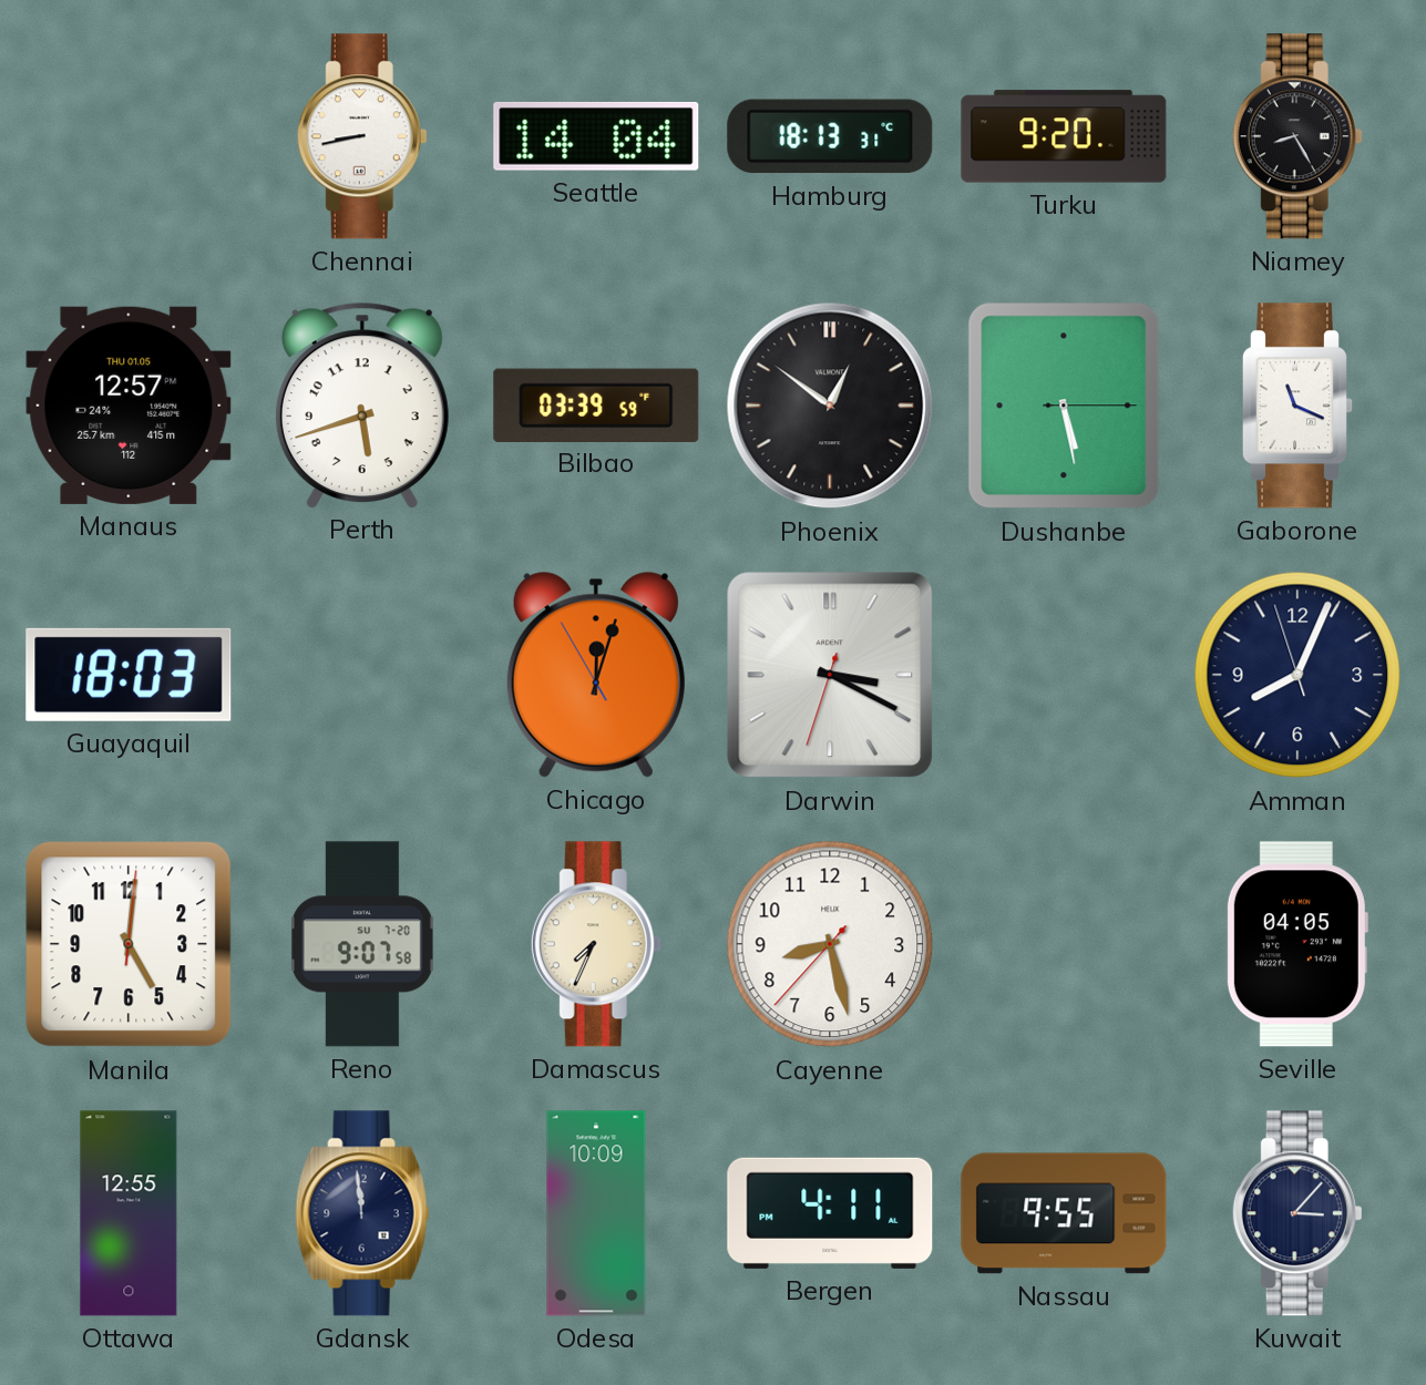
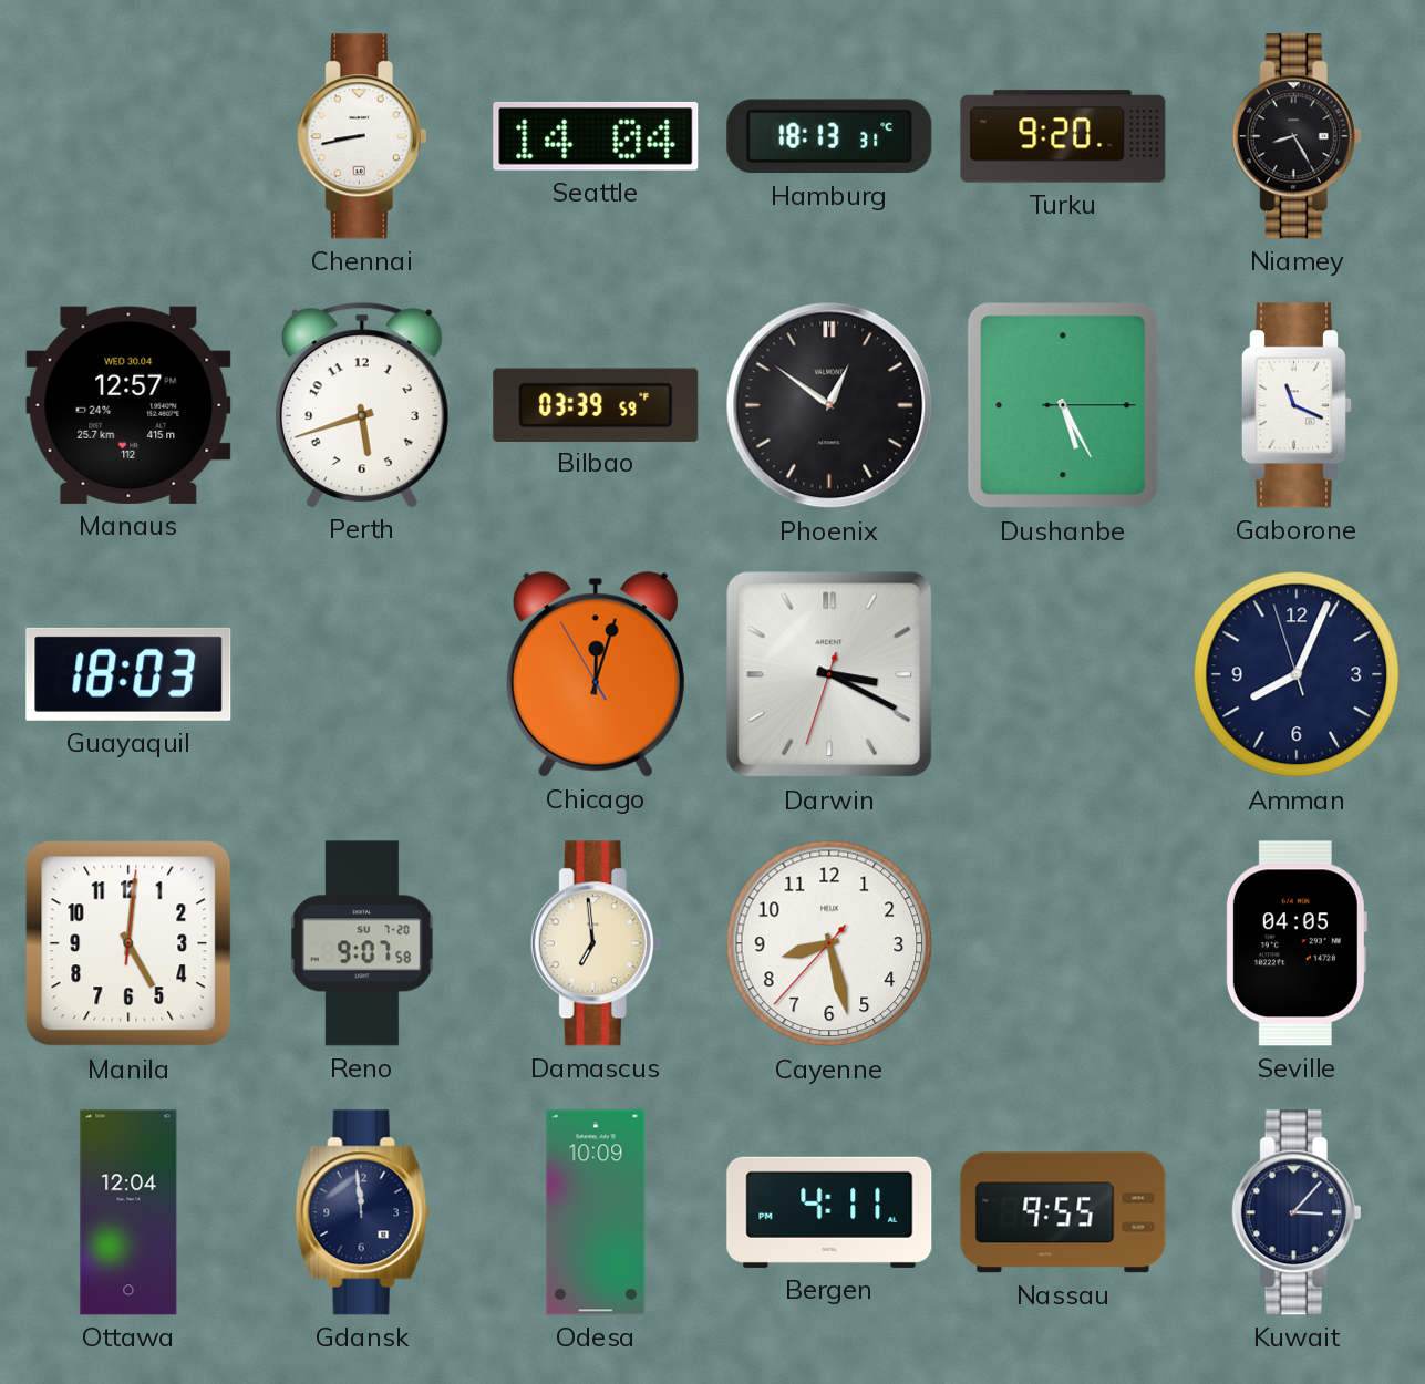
Manaus date: THU 01.05 -> WED 30.04 (128, 405)
Dushanbe: 5:28 -> 5:25 (1063, 405)
Damascus: 7:34 -> 6:59 (596, 943)
Ottawa: 12:55 -> 12:04 (128, 1212)
